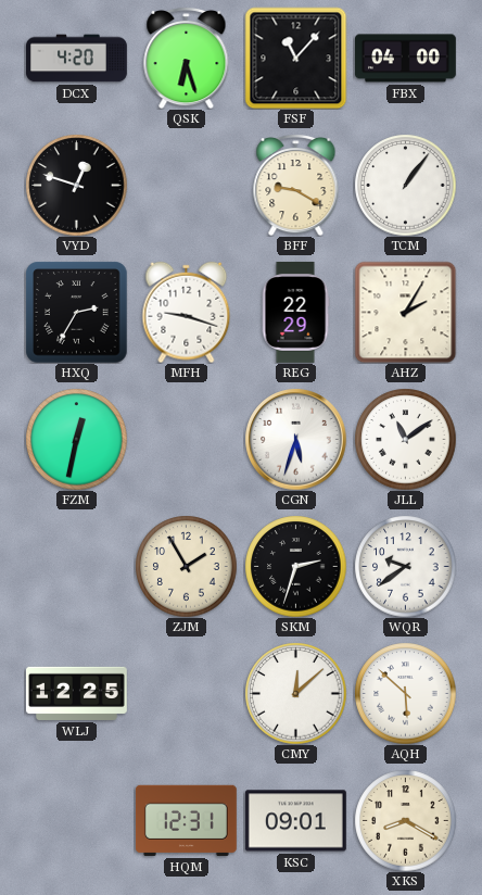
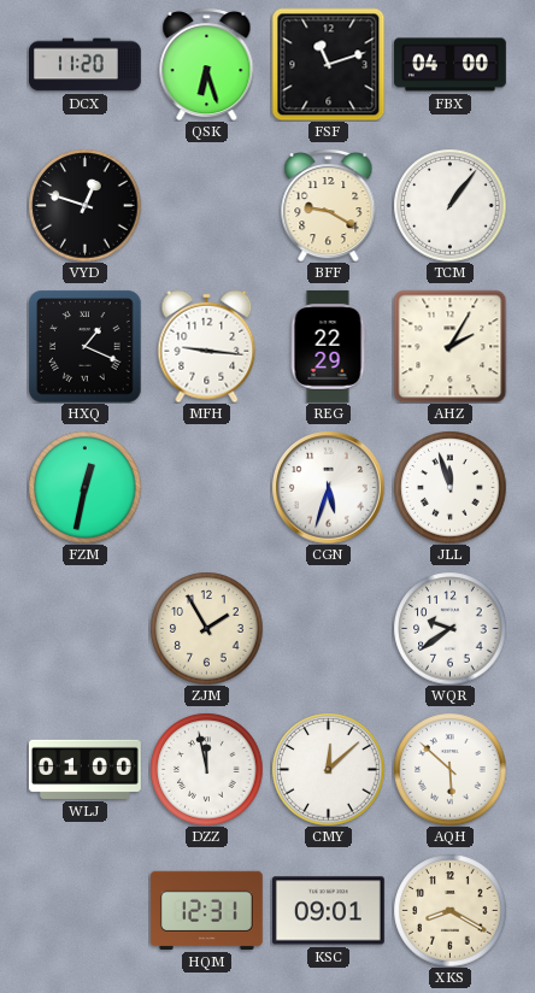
DCX: 4:20 -> 11:20 (86, 65)
FSF: 11:07 -> 11:12 (328, 64)
HXQ: 2:35 -> 1:19 (84, 346)
MFH: 9:18 -> 9:16 (207, 346)
JLL: 11:09 -> 11:57 (449, 487)
SKM: 2:33 -> none (295, 566)
WLJ: 12:25 -> 01:00 (84, 769)
DZZ: none -> 11:58 (206, 769)
